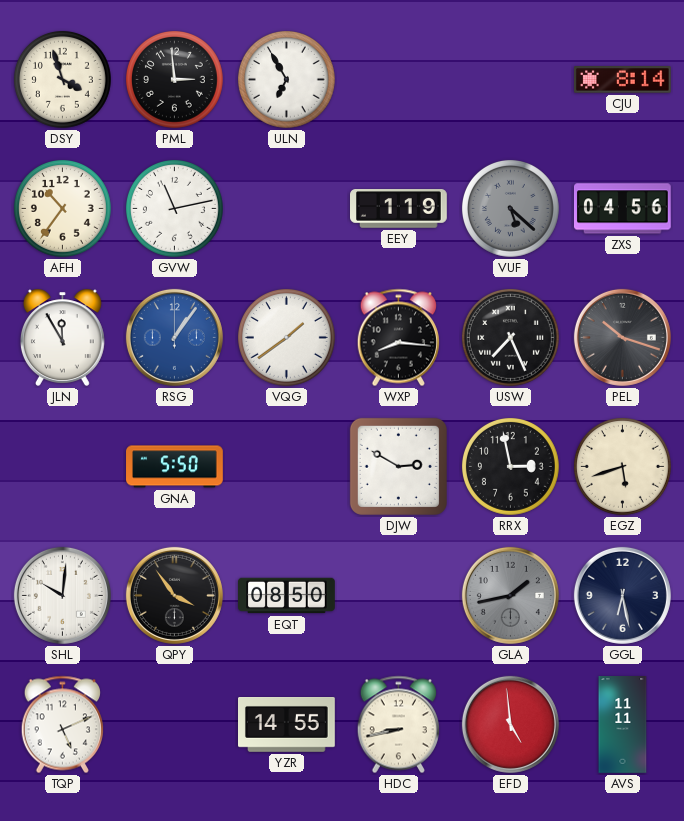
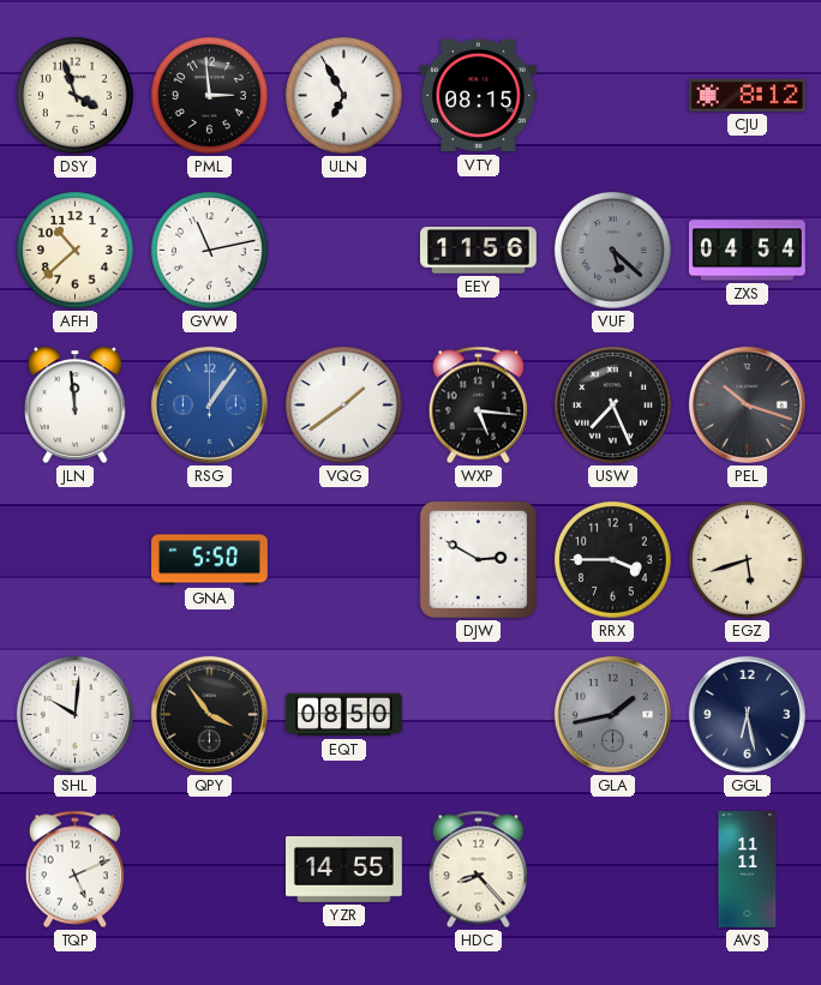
VTY: none -> 08:15 (479, 96)
CJU: 8:14 -> 8:12 (748, 96)
AFH: 10:36 -> 10:38 (74, 250)
EEY: 1:19 -> 11:56 (479, 251)
ZXS: 04:56 -> 04:54 (747, 251)
JLN: 11:55 -> 11:59 (74, 404)
WXP: 8:16 -> 5:16 (478, 406)
RRX: 2:58 -> 3:45 (612, 559)
HDC: 8:43 -> 8:23 (478, 870)
EFD: 4:59 -> none (510, 724)
